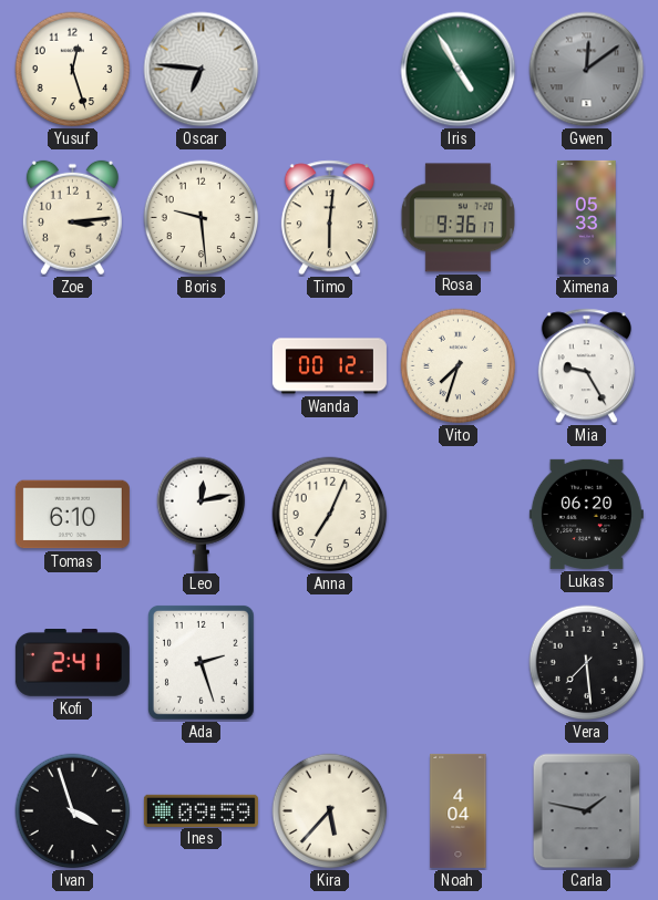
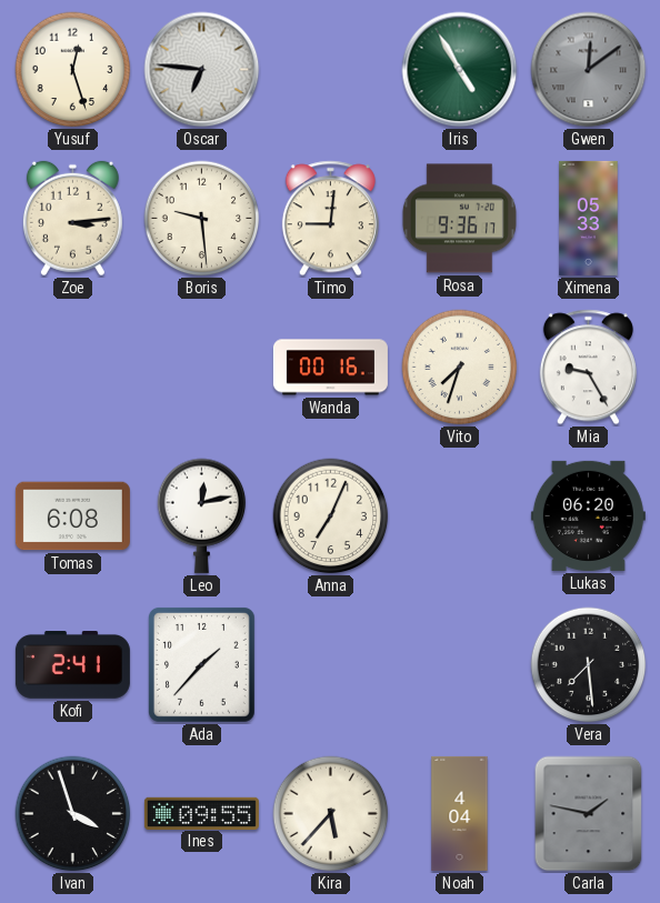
Timo: 6:01 -> 9:01 (330, 219)
Wanda: 00:12 -> 00:16 (330, 368)
Tomas: 6:10 -> 6:08 (72, 516)
Ada: 2:27 -> 1:37 (201, 664)
Ines: 09:59 -> 09:55 (201, 813)
